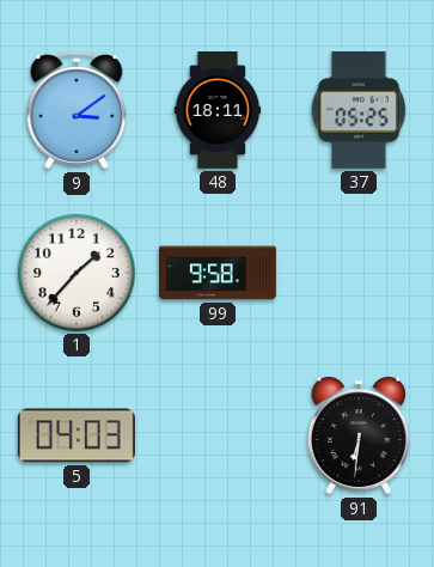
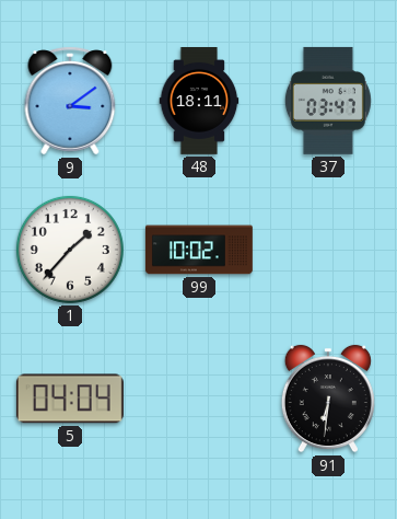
37: 05:25 -> 03:47 (328, 101)
99: 9:58 -> 10:02 (199, 250)
5: 04:03 -> 04:04 (70, 399)
